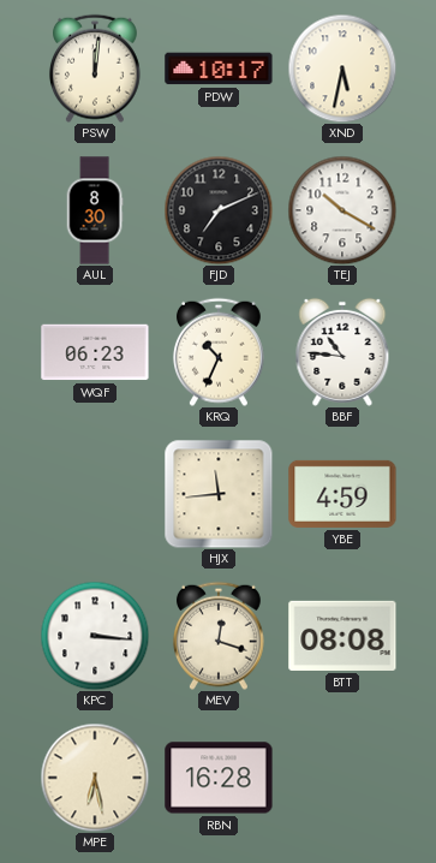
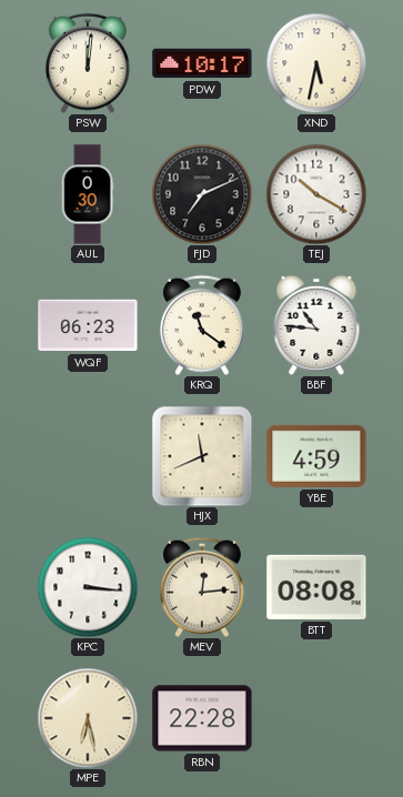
AUL: 8:30 -> 0:30 (88, 194)
KRQ: 10:34 -> 11:21 (202, 325)
HJX: 11:44 -> 11:41 (202, 456)
MEV: 12:18 -> 12:14 (202, 587)
RBN: 16:28 -> 22:28 (202, 718)
